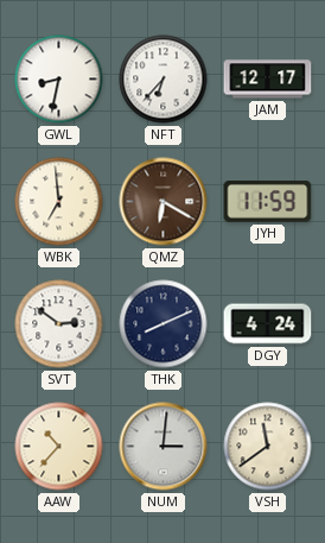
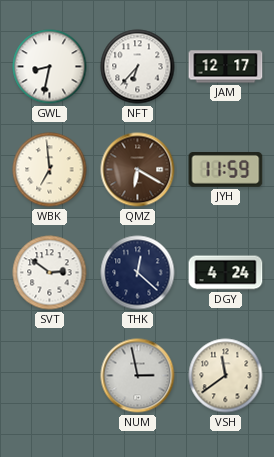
THK: 8:11 -> 12:22 (138, 273)
AAW: 10:37 -> none (59, 447)
NUM: 3:01 -> 2:58 (138, 376)
